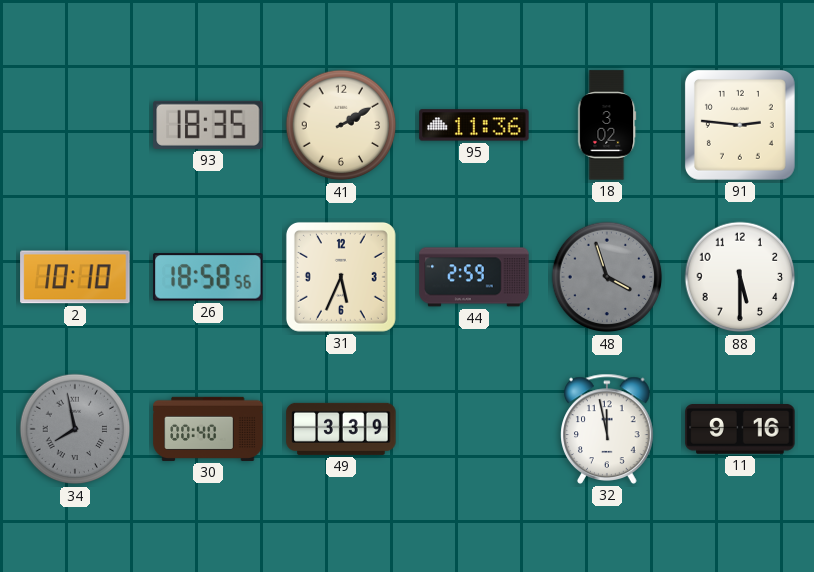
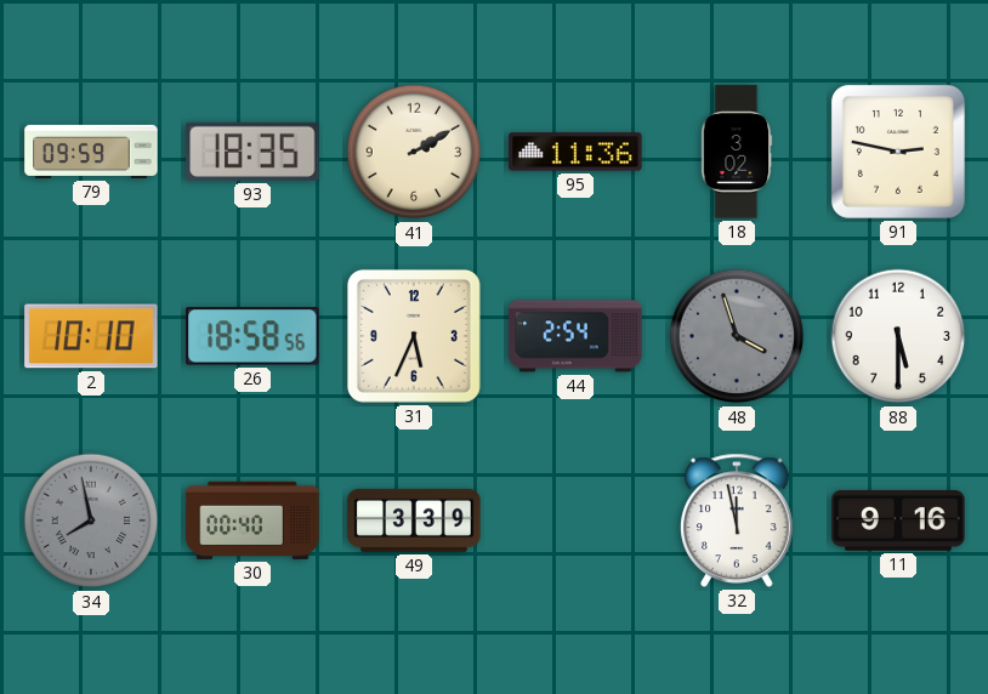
79: none -> 09:59 (91, 152)
91: 2:46 -> 2:47 (898, 152)
44: 2:59 -> 2:54 (575, 336)
